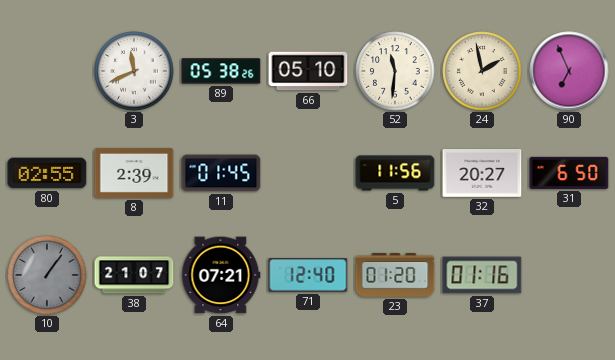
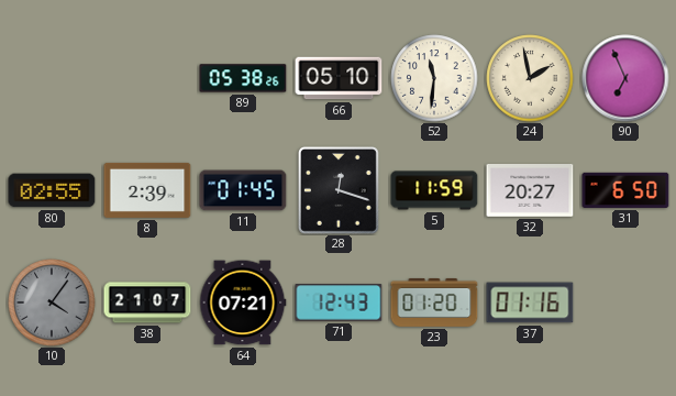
3: 11:41 -> none (134, 71)
28: none -> 12:18 (339, 191)
5: 11:56 -> 11:59 (434, 190)
10: 1:06 -> 4:06 (52, 302)
71: 12:40 -> 12:43 (339, 302)
